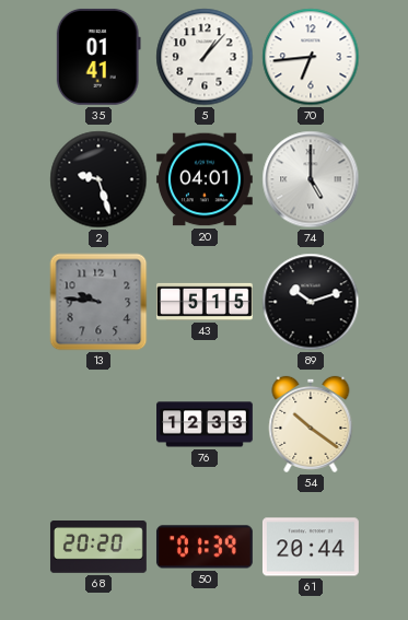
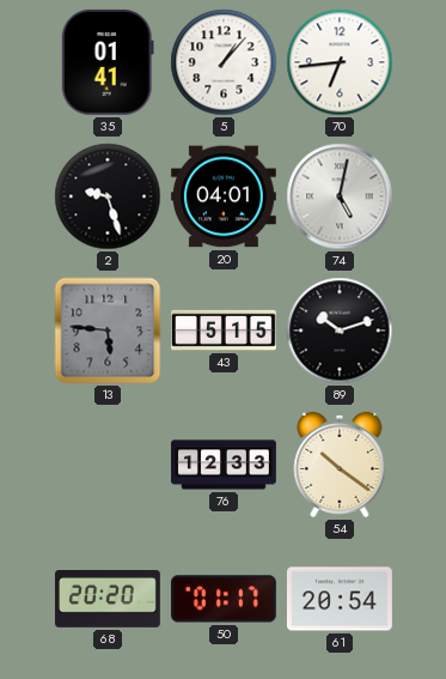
74: 5:00 -> 5:02 (340, 196)
13: 9:46 -> 5:46 (108, 331)
50: 01:39 -> 01:17 (224, 599)
61: 20:44 -> 20:54 (340, 599)
